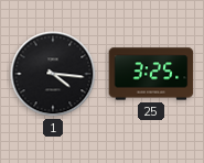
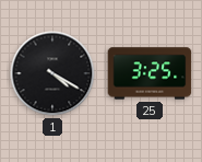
1: 4:16 -> 4:20 (52, 73)
